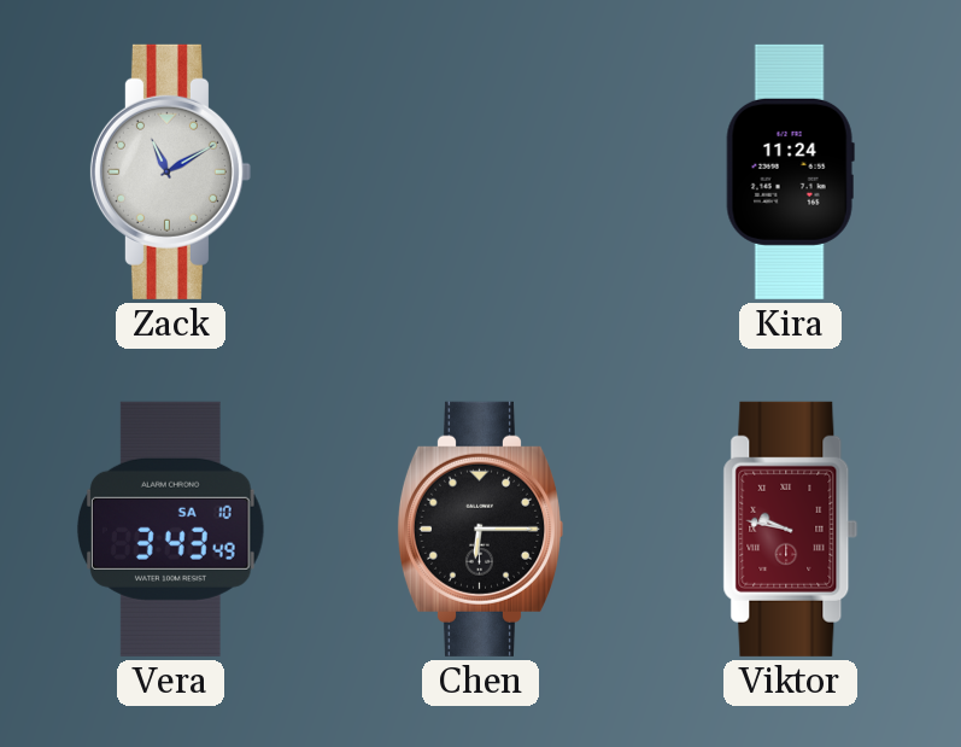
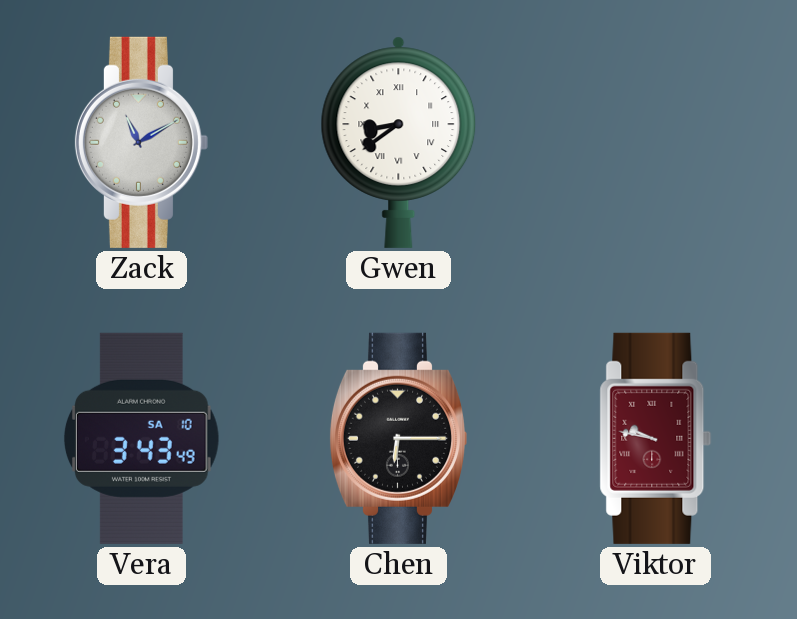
Gwen: none -> 8:39 (399, 142)
Kira: 11:24 -> none (790, 171)
